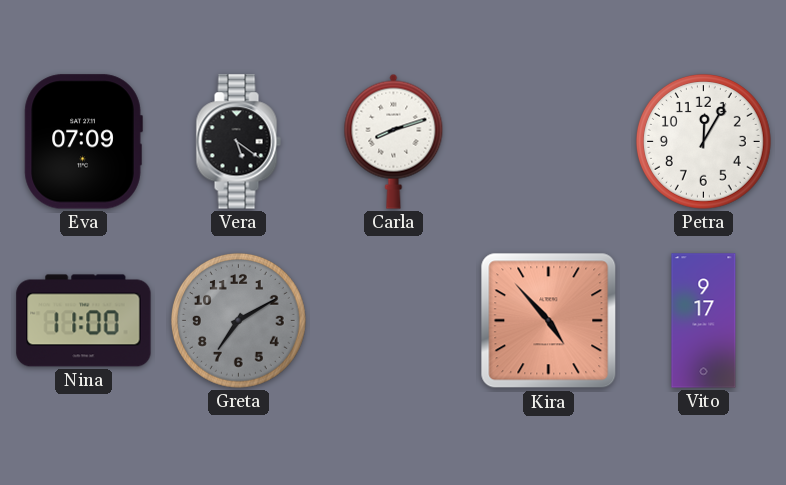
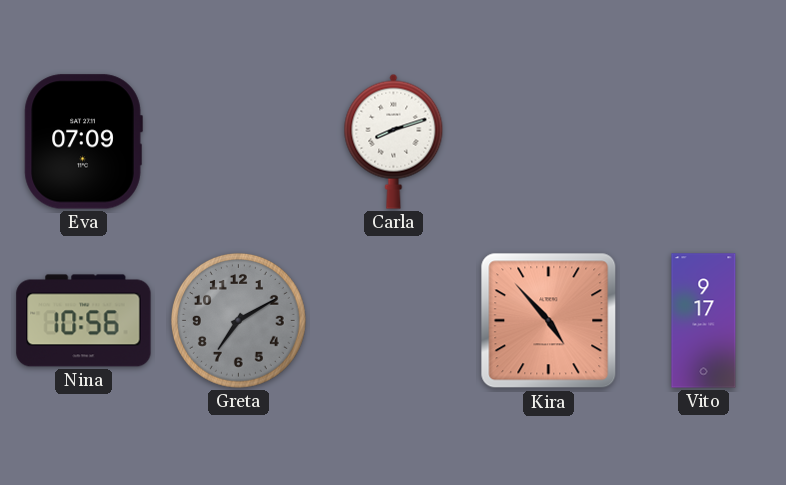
Vera: 5:21 -> none (238, 142)
Petra: 12:05 -> none (703, 142)
Nina: 11:00 -> 10:56 (84, 321)
